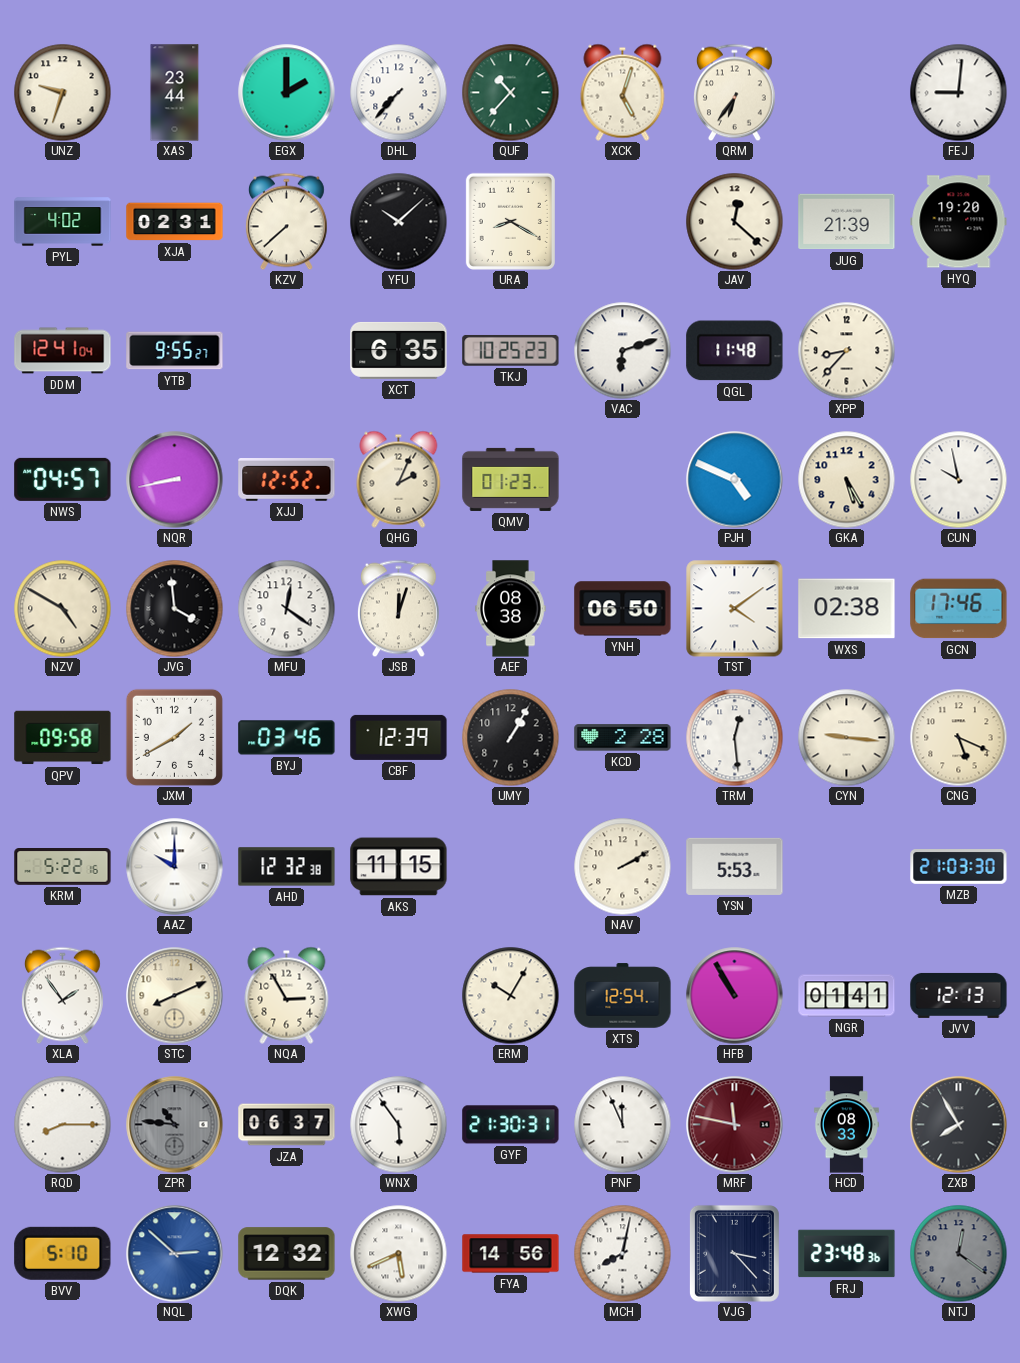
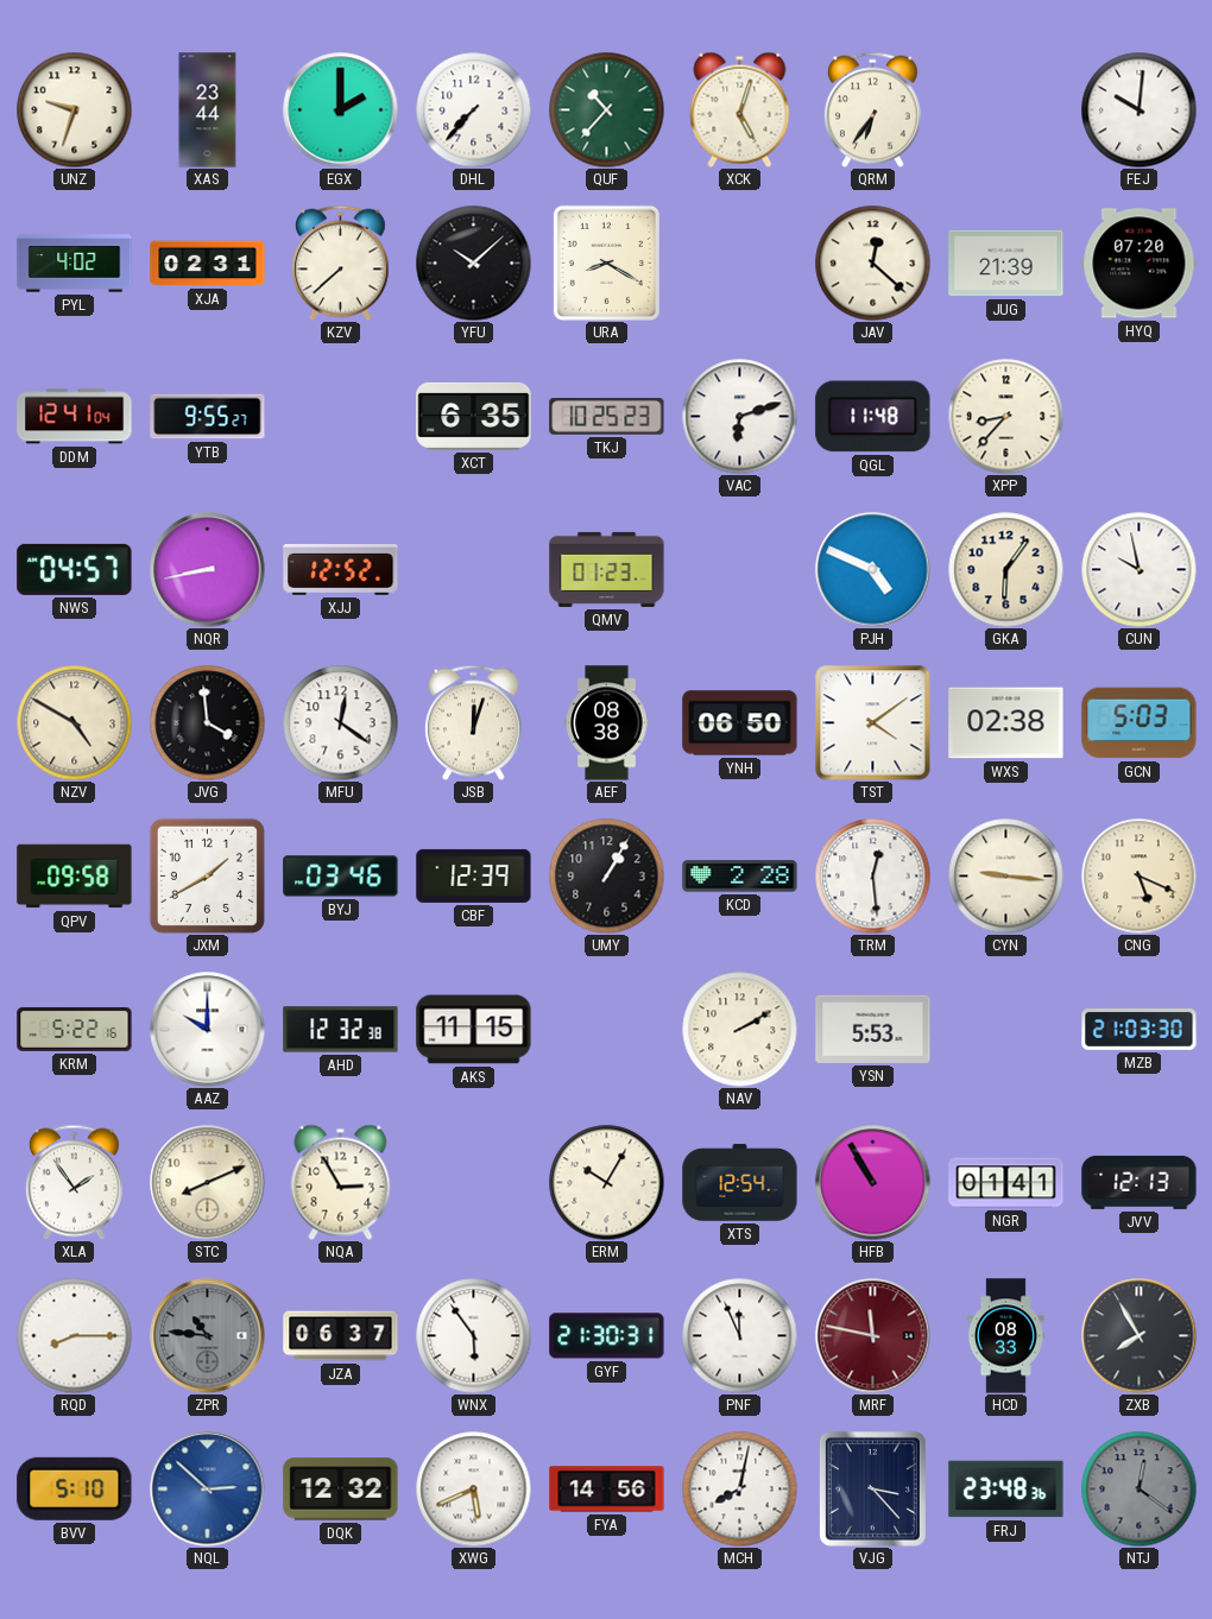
FEJ: 9:01 -> 10:01 (1138, 109)
HYQ: 19:20 -> 07:20 (1140, 264)
QHG: 2:04 -> none (399, 479)
GKA: 5:25 -> 6:06 (1005, 569)
GCN: 17:46 -> 5:03 (1140, 723)
